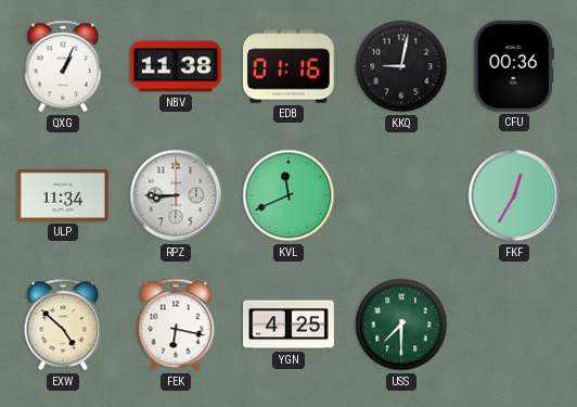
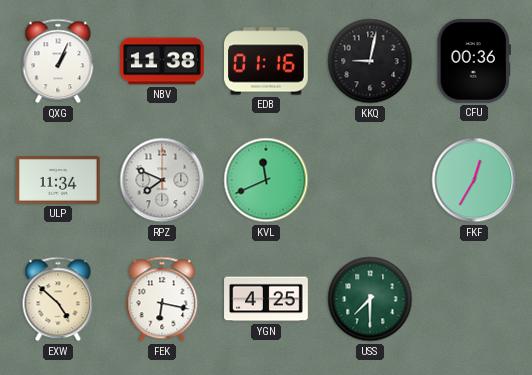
RPZ: 8:45 -> 7:49 (162, 180)
